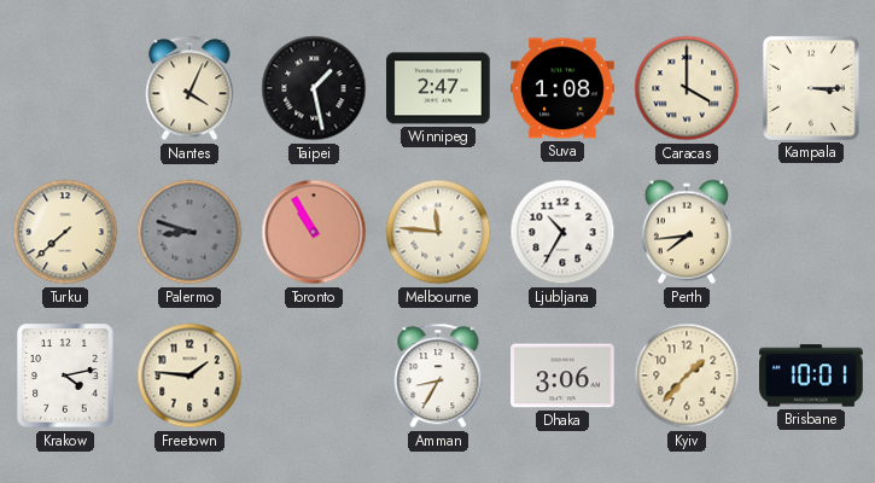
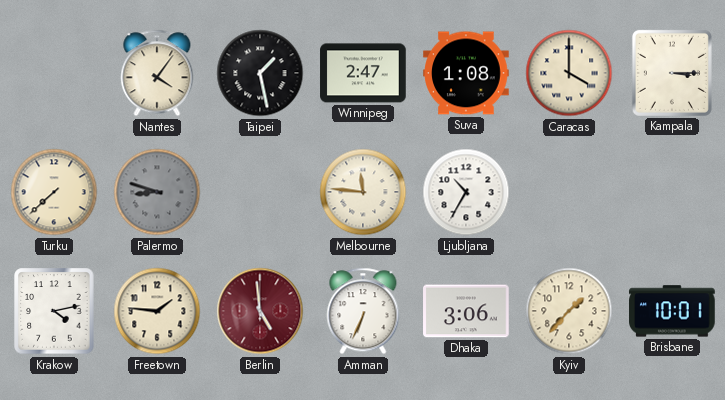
Nantes: 4:04 -> 4:06 (157, 73)
Toronto: 10:55 -> none (314, 232)
Perth: 7:44 -> none (687, 232)
Berlin: none -> 4:59 (260, 311)
Amman: 8:35 -> 6:34 (363, 311)
